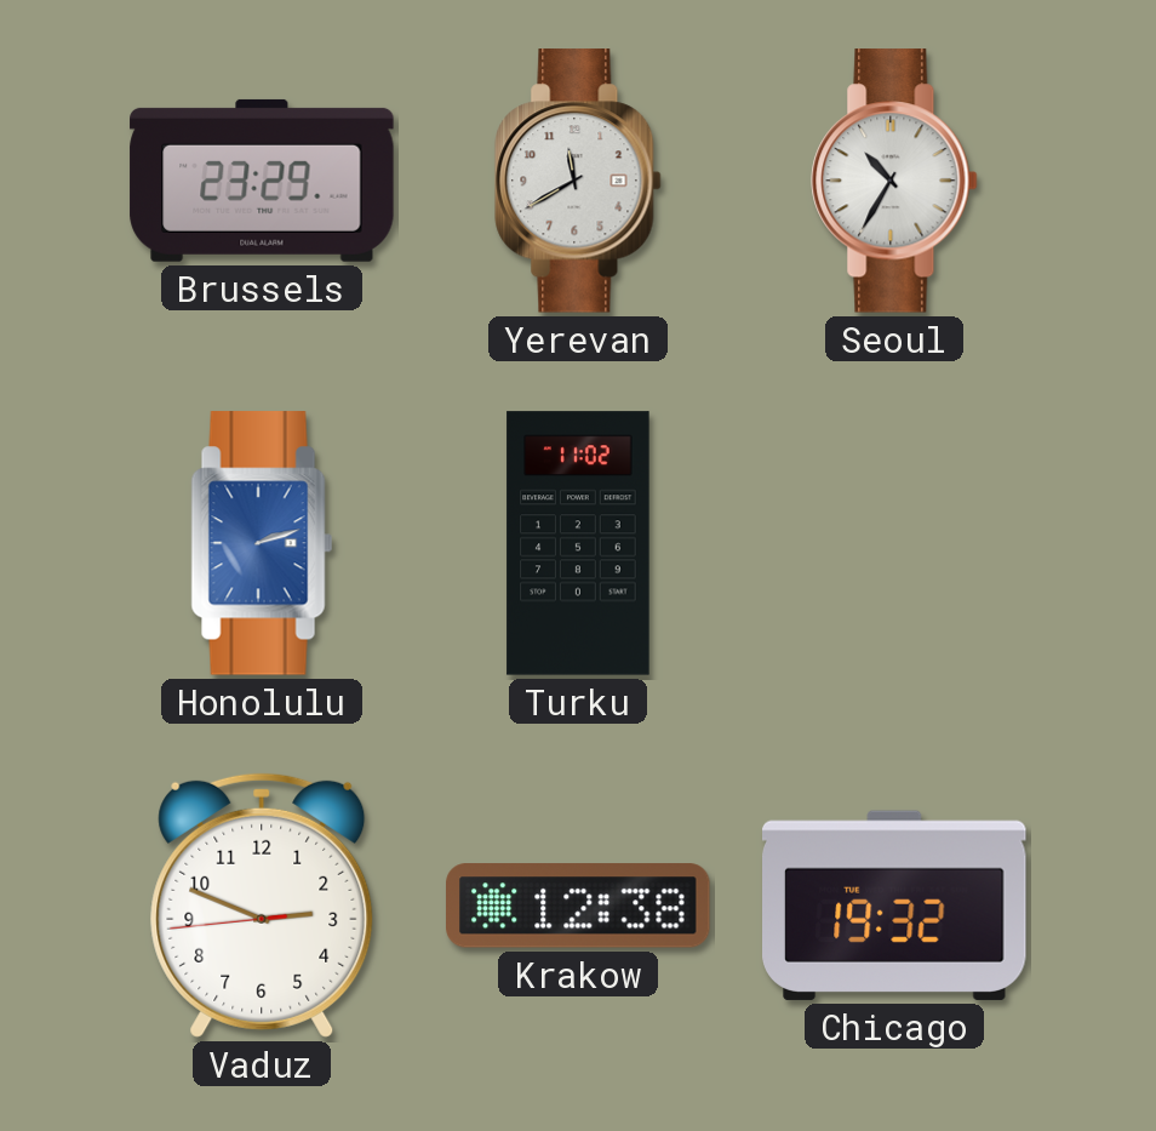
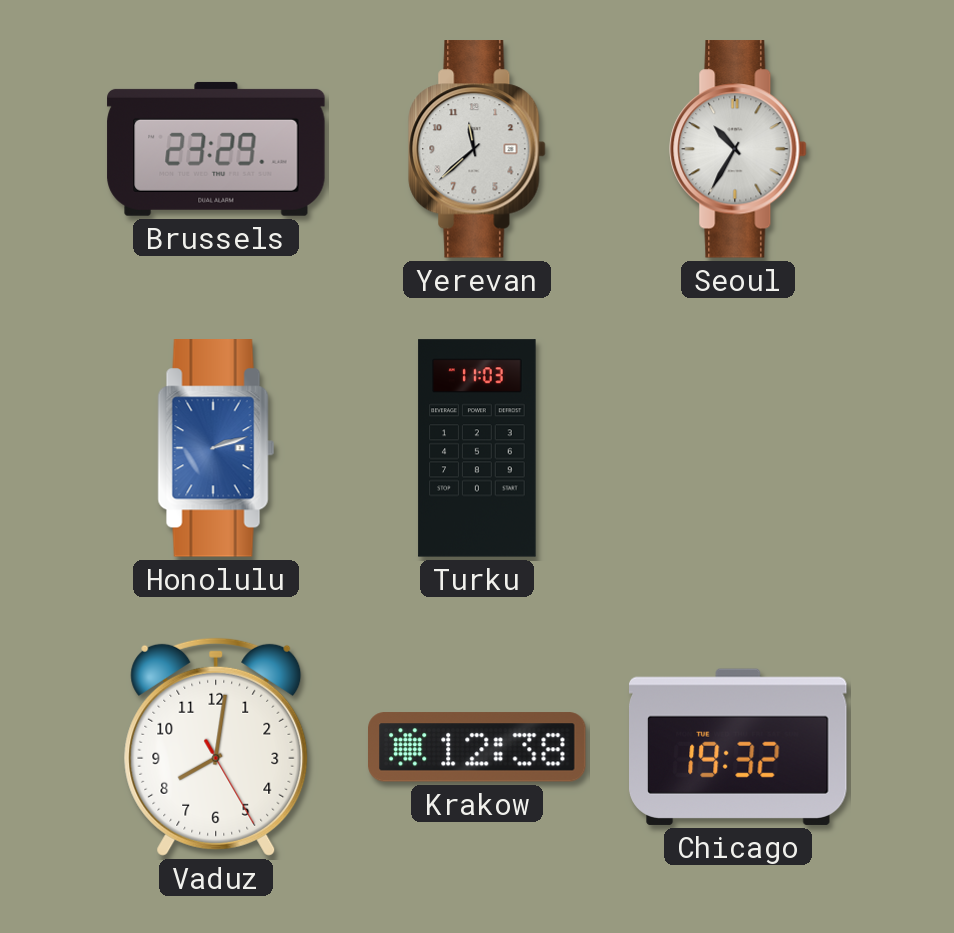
Yerevan: 11:40 -> 11:38 (477, 149)
Turku: 11:02 -> 11:03 (477, 448)
Vaduz: 2:48 -> 8:01 (216, 747)
